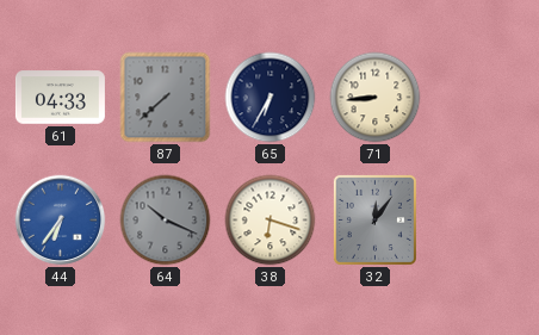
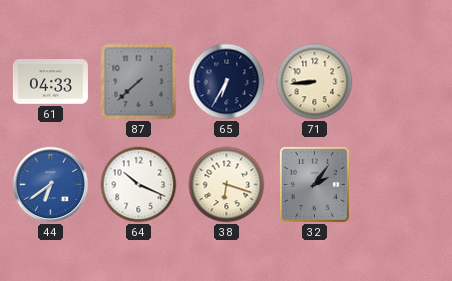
44: 6:36 -> 6:39 (51, 185)
64 dial: grey -> white (139, 185)
32: 12:06 -> 2:06 (314, 184)
